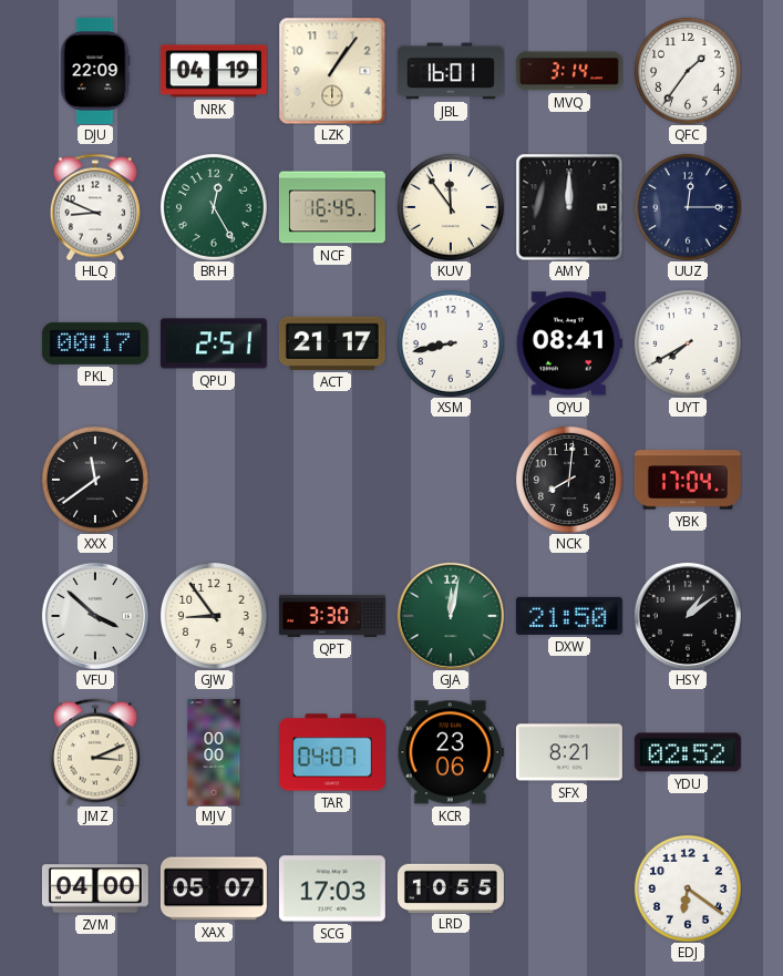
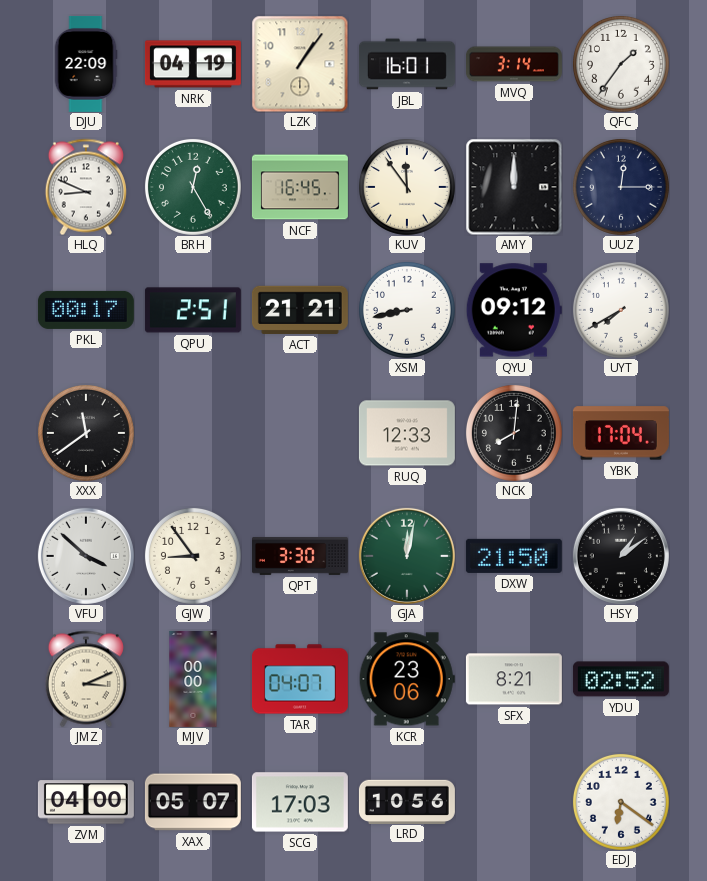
ACT: 21:17 -> 21:21 (300, 310)
QYU: 08:41 -> 09:12 (514, 310)
RUQ: none -> 12:33 (407, 433)
LRD: 10:55 -> 10:56 (407, 801)
